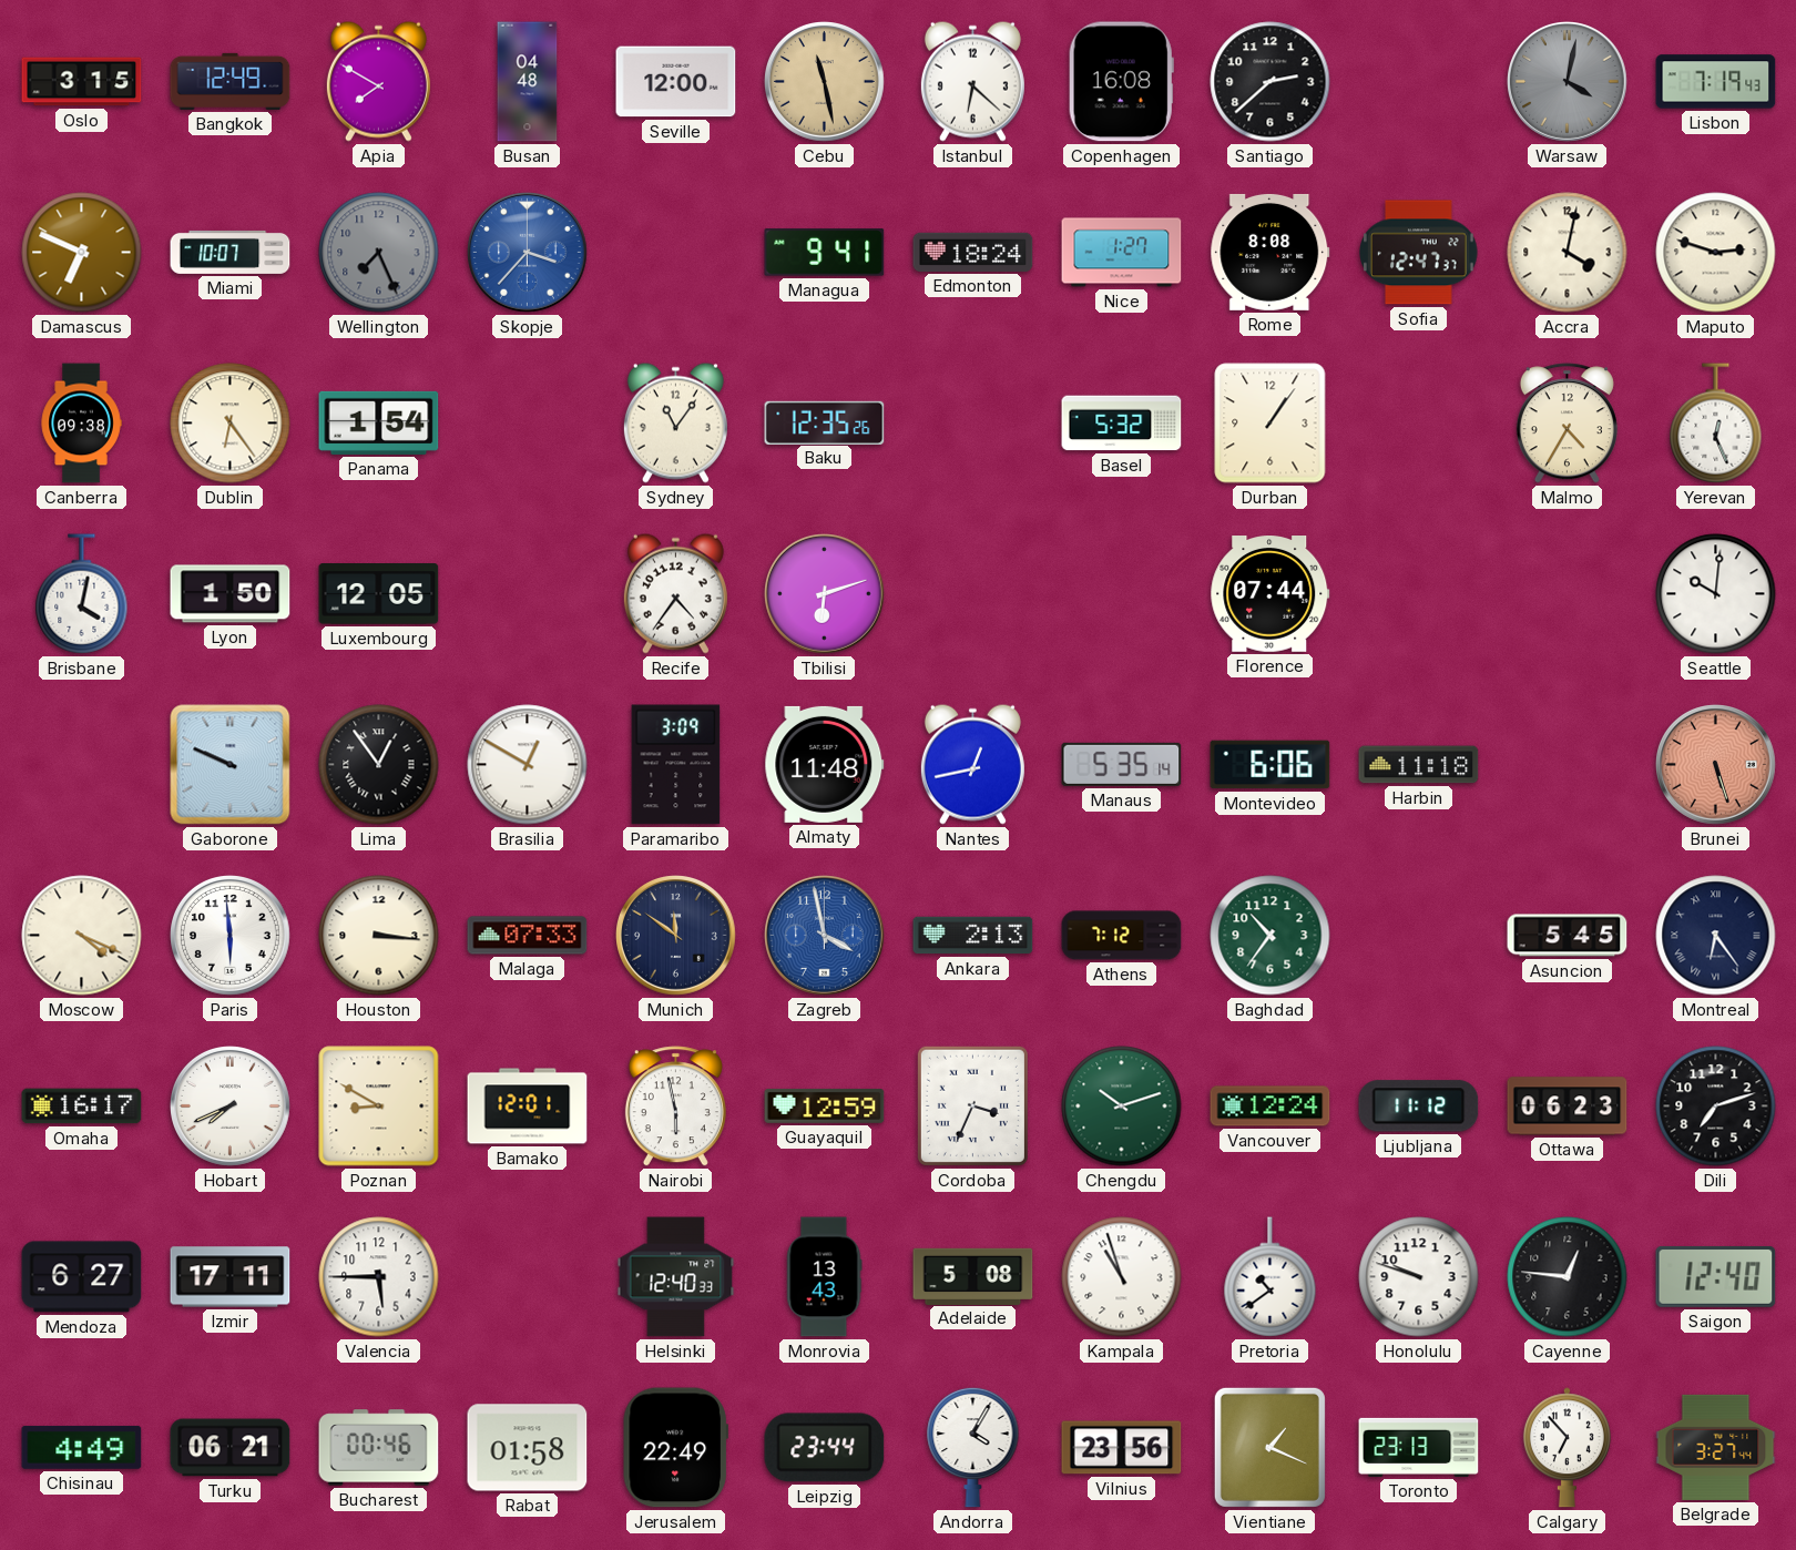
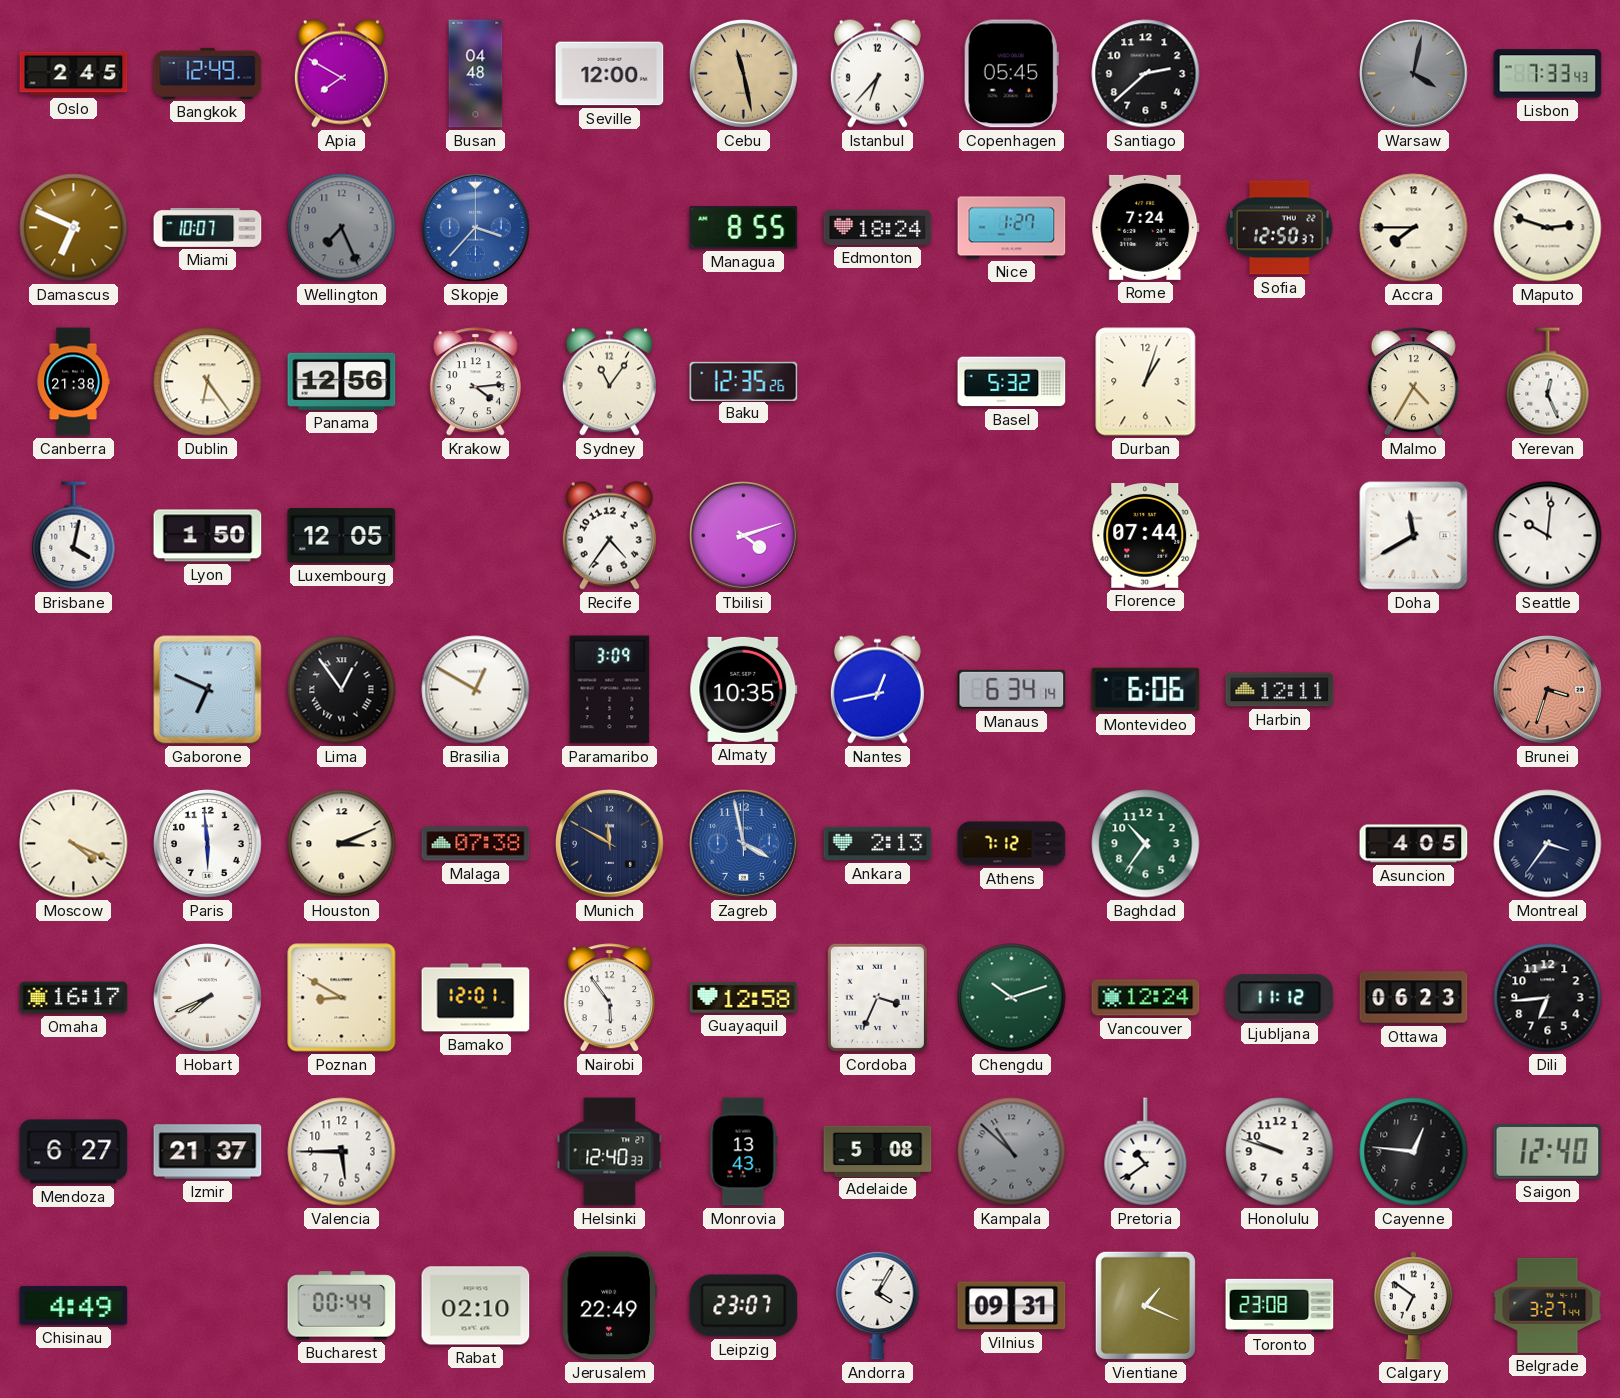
Oslo: 3:15 -> 2:45 (74, 74)
Istanbul: 6:22 -> 6:37 (877, 73)
Copenhagen: 16:08 -> 05:45 (1011, 74)
Lisbon: 7:19 -> 7:33 (1548, 74)
Managua: 9:41 -> 8:55 (744, 228)
Rome: 8:08 -> 7:24 (1146, 227)
Sofia: 12:47 -> 12:50 (1280, 228)
Accra: 4:02 -> 7:45 (1414, 228)
Canberra: 09:38 -> 21:38 (73, 382)
Panama: 1:54 -> 12:56 (342, 381)
Krakow: none -> 4:14 (475, 382)
Durban: 1:06 -> 1:03 (1146, 382)
Tbilisi: 6:12 -> 4:12 (744, 536)
Doha: none -> 11:40 (1414, 536)
Gaborone: 9:49 -> 6:49 (208, 690)
Almaty: 11:48 -> 10:35 (744, 689)
Manaus: 5:35 -> 6:34 (1012, 689)
Harbin: 11:18 -> 12:11 (1280, 690)
Brunei: 5:27 -> 3:33 (1548, 690)
Houston: 3:16 -> 3:11 (342, 844)
Malaga: 07:33 -> 07:38 (476, 844)
Munich: 11:51 -> 11:50 (610, 844)
Asuncion: 5:45 -> 4:05 (1414, 844)
Montreal: 6:24 -> 3:36 (1548, 844)
Nairobi: 5:58 -> 5:54 (609, 998)
Guayaquil: 12:59 -> 12:58 (744, 997)
Dili: 7:12 -> 6:44 (1548, 998)
Izmir: 17:11 -> 21:37 (208, 1152)
Kampala: 10:57 -> 10:52 (1012, 1152)
Kampala dial: white -> grey (1012, 1152)
Turku: 06:21 -> none (231, 1448)
Bucharest: 00:46 -> 00:44 (342, 1306)
Rabat: 01:58 -> 02:10 (476, 1306)
Leipzig: 23:44 -> 23:07 (744, 1306)
Vilnius: 23:56 -> 09:31 (1012, 1306)
Toronto: 23:13 -> 23:08 (1280, 1305)
Calgary: 6:53 -> 6:51 (1413, 1306)
